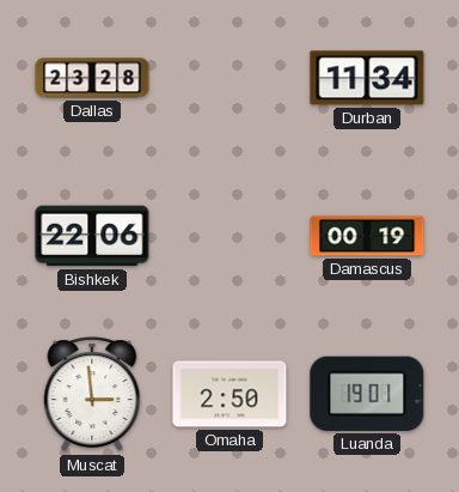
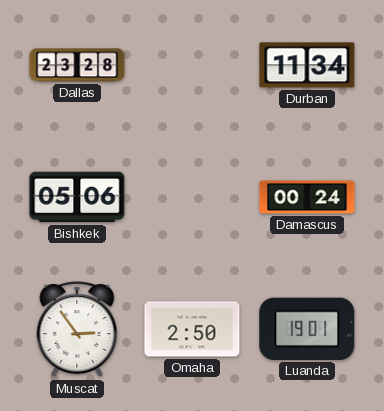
Bishkek: 22:06 -> 05:06 (77, 197)
Damascus: 00:19 -> 00:24 (307, 197)
Muscat: 2:59 -> 2:54 (77, 330)
